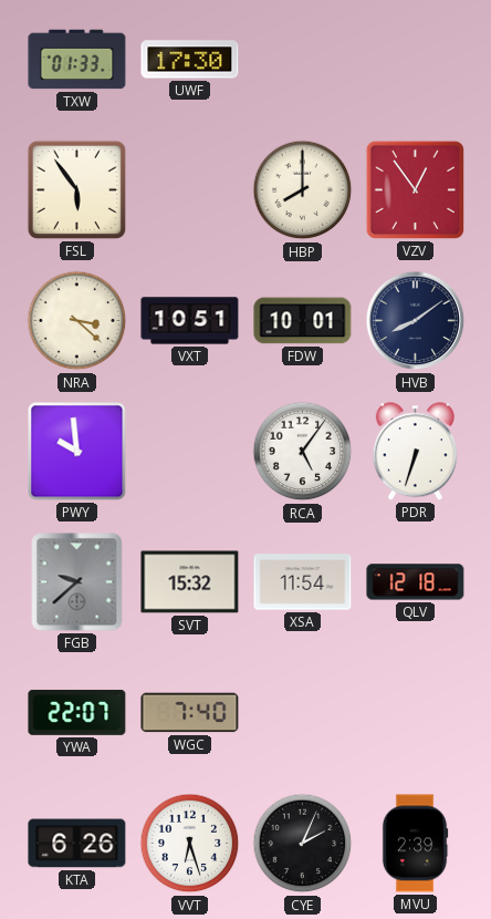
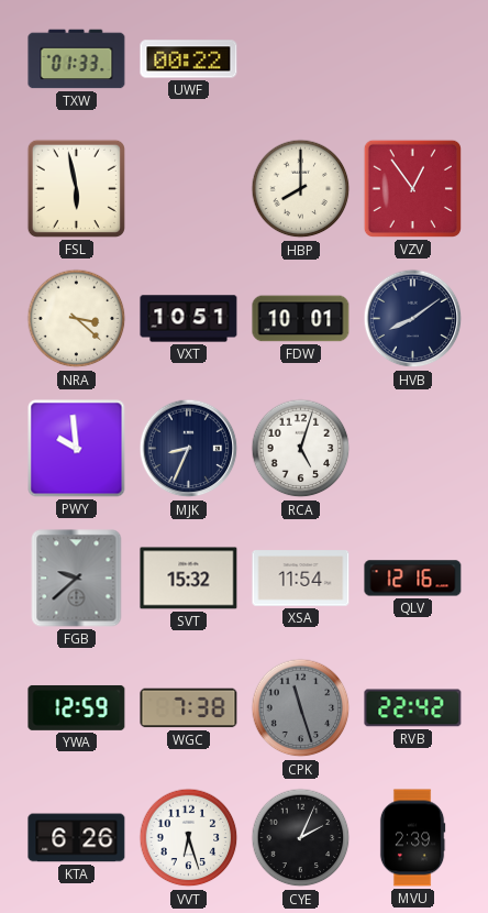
UWF: 17:30 -> 00:22 (189, 59)
FSL: 5:54 -> 5:58 (76, 188)
MJK: none -> 8:34 (189, 449)
RCA: 5:06 -> 5:03 (301, 449)
PDR: 6:33 -> none (415, 452)
QLV: 12:18 -> 12:16 (413, 579)
YWA: 22:07 -> 12:59 (77, 707)
WGC: 7:40 -> 7:38 (189, 708)
CPK: none -> 11:27 (301, 708)
RVB: none -> 22:42 (413, 708)
